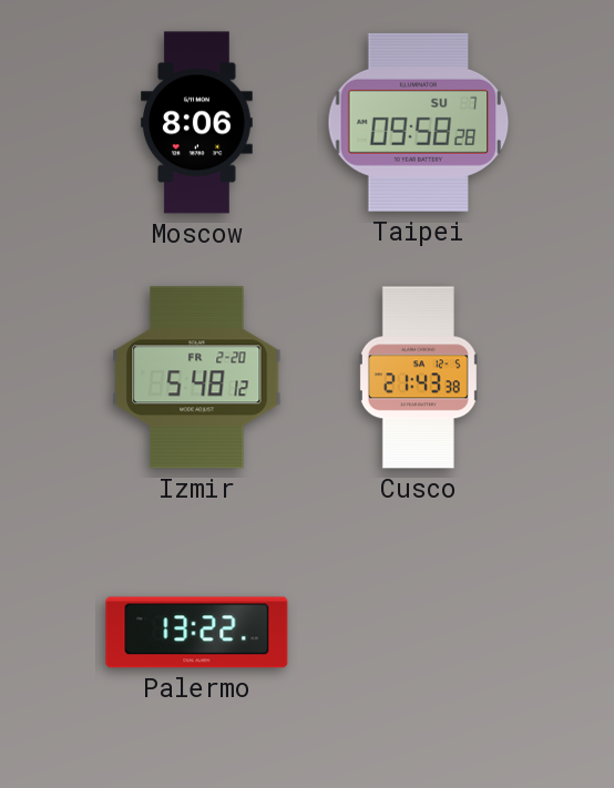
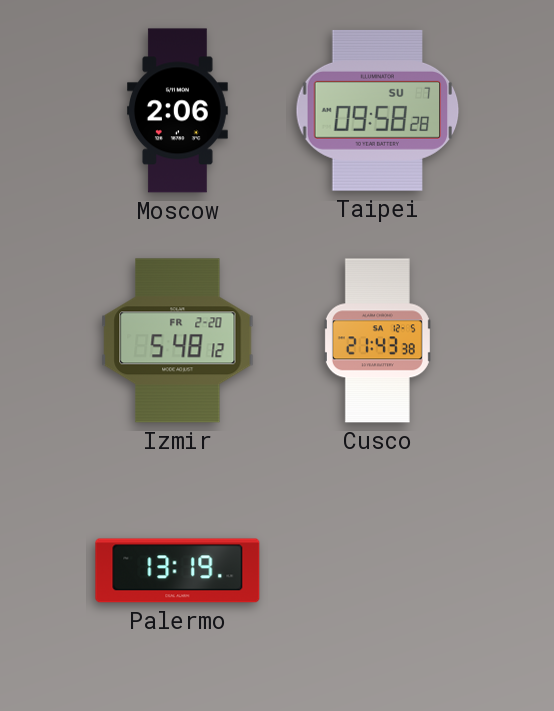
Moscow: 8:06 -> 2:06 (178, 111)
Palermo: 13:22 -> 13:19 (178, 571)
